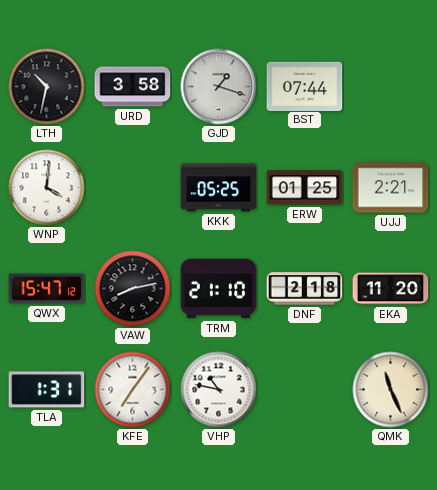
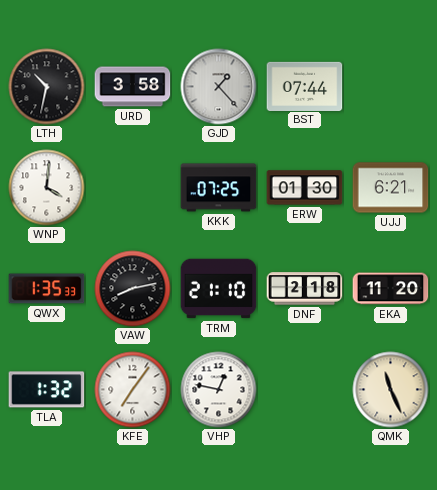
GJD: 1:18 -> 1:23 (219, 87)
KKK: 05:25 -> 07:25 (219, 188)
ERW: 01:25 -> 01:30 (305, 188)
UJJ: 2:21 -> 6:21 (391, 188)
QWX: 15:47 -> 1:35 (47, 289)
TLA: 1:31 -> 1:32 (47, 390)
VHP: 10:47 -> 12:47 (219, 390)
